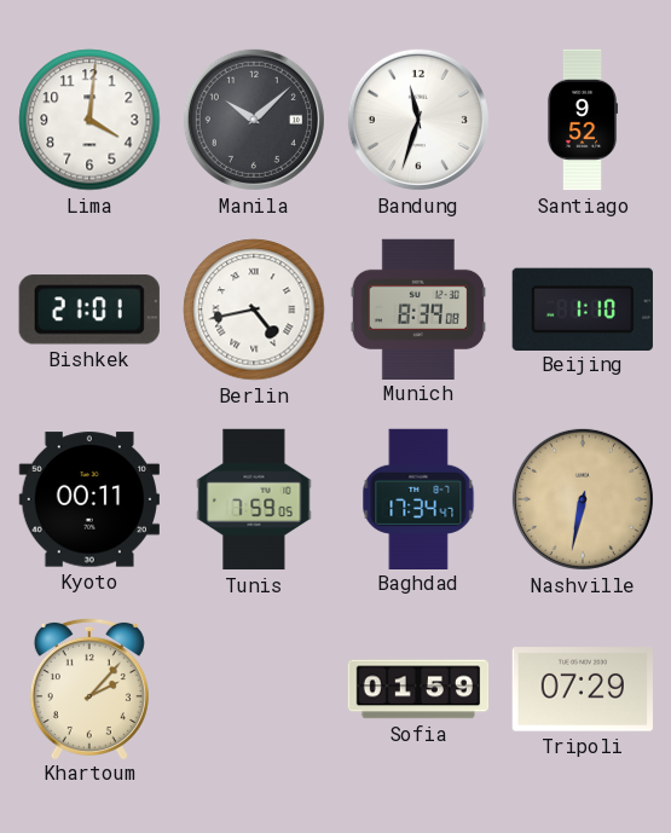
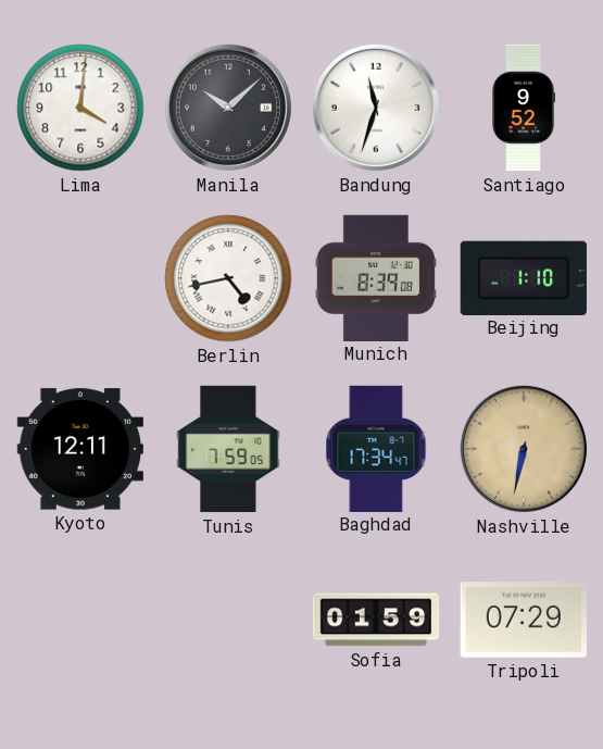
Bishkek: 21:01 -> none (89, 310)
Kyoto: 00:11 -> 12:11 (80, 449)
Khartoum: 2:07 -> none (89, 688)
